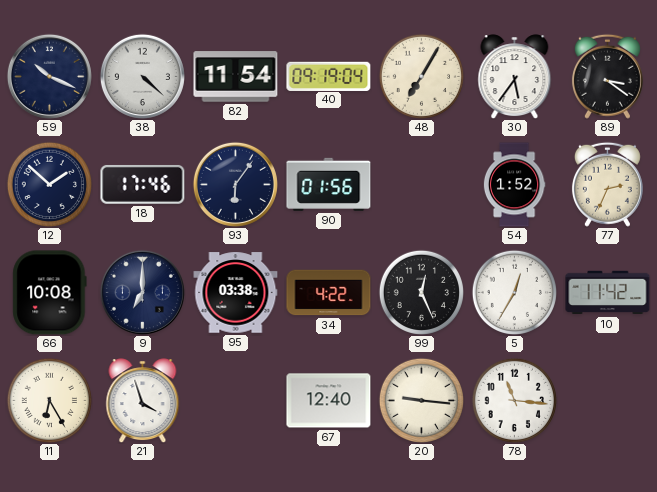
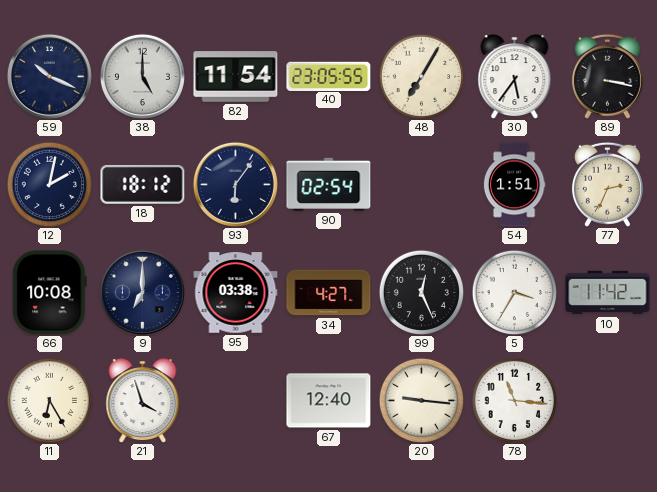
38: 4:22 -> 5:00 (142, 76)
40: 09:19 -> 23:05 (329, 76)
89: 3:21 -> 3:17 (607, 76)
12: 1:52 -> 2:02 (49, 184)
18: 17:46 -> 18:12 (143, 184)
90: 01:56 -> 02:54 (329, 184)
54: 1:52 -> 1:51 (514, 185)
34: 4:22 -> 4:27 (329, 293)
5: 12:35 -> 3:35 (514, 292)
